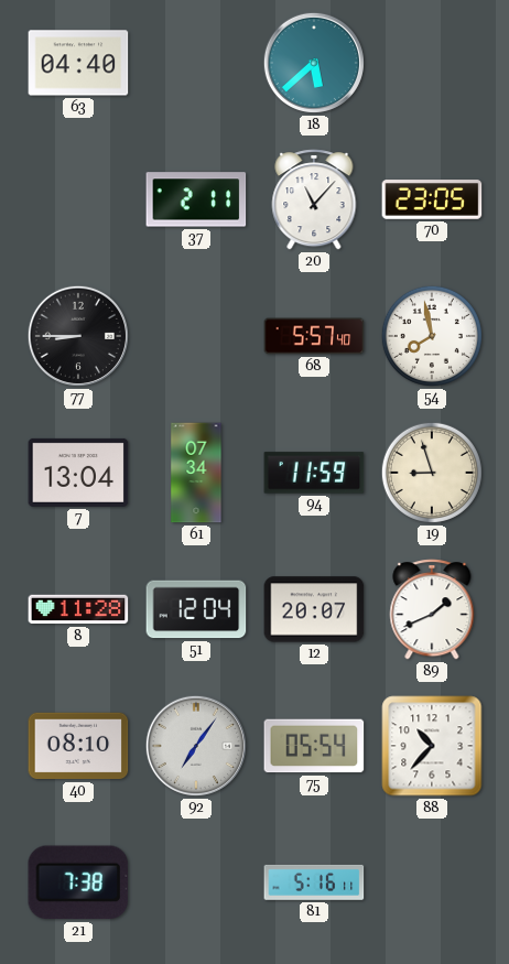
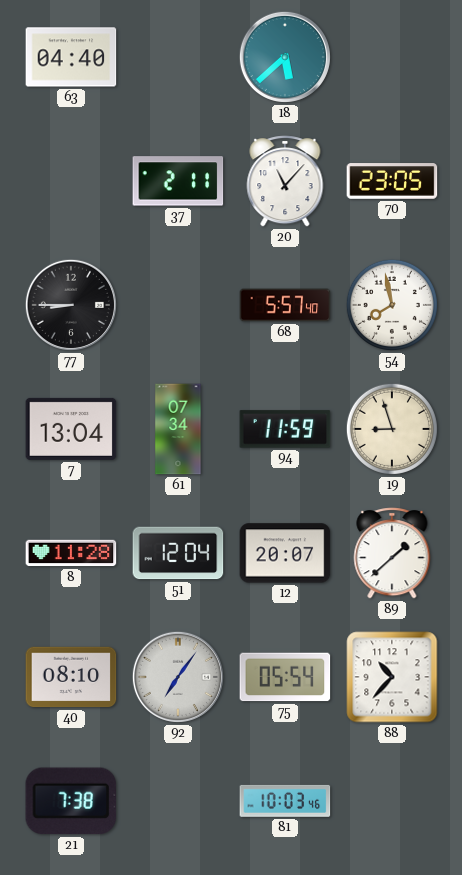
89: 1:41 -> 1:38 (392, 553)
81: 5:16 -> 10:03 (285, 801)
